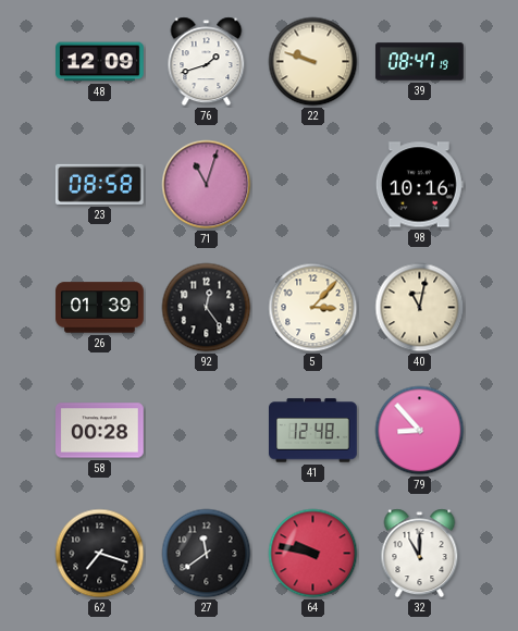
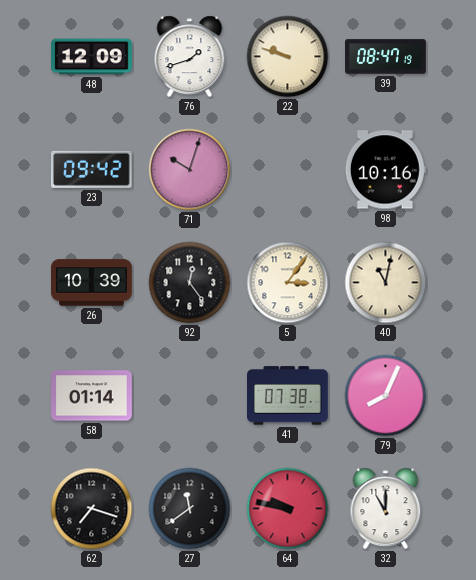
23: 08:58 -> 09:42 (91, 169)
71: 11:03 -> 10:03 (190, 170)
26: 01:39 -> 10:39 (92, 283)
5: 3:07 -> 3:06 (288, 283)
58: 00:28 -> 01:14 (92, 396)
41: 12:48 -> 07:38 (288, 396)
79: 8:53 -> 8:04 (386, 396)
